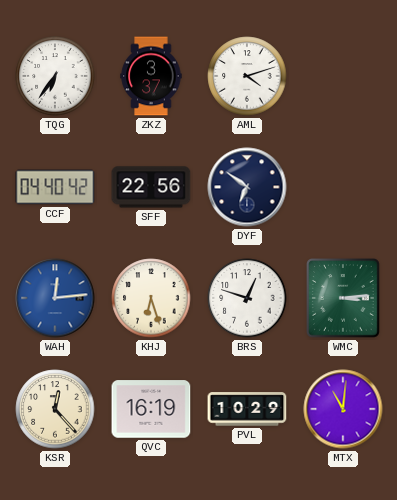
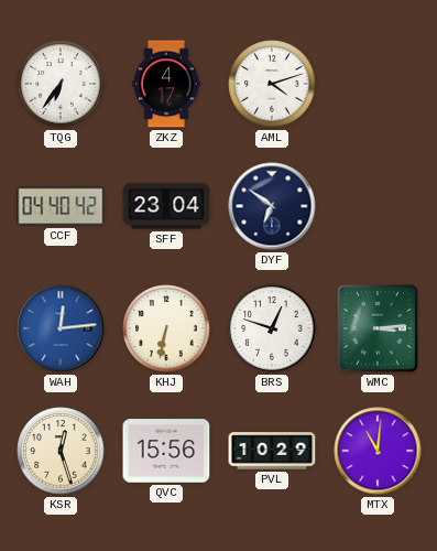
ZKZ: 3:37 -> 4:17 (166, 84)
SFF: 22:56 -> 23:04 (166, 206)
KHJ: 6:27 -> 6:32 (166, 328)
KSR: 12:23 -> 12:27 (61, 451)
QVC: 16:19 -> 15:56 (166, 451)
